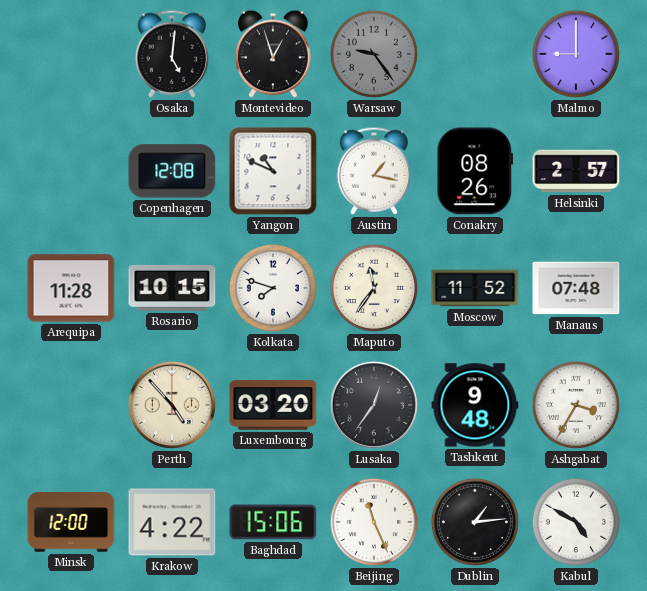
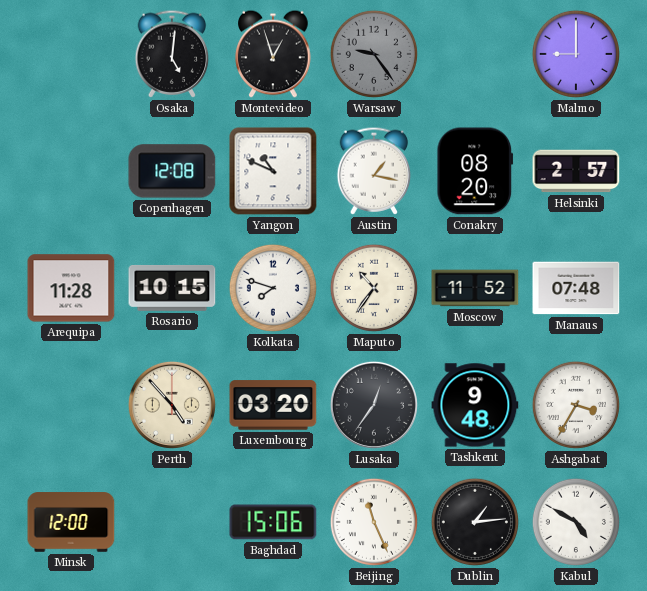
Conakry: 08:26 -> 08:20 (475, 171)
Maputo: 11:36 -> 10:36 (374, 288)
Krakow: 4:22 -> none (172, 522)
